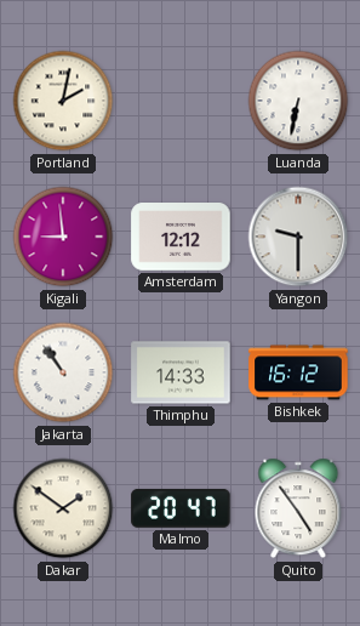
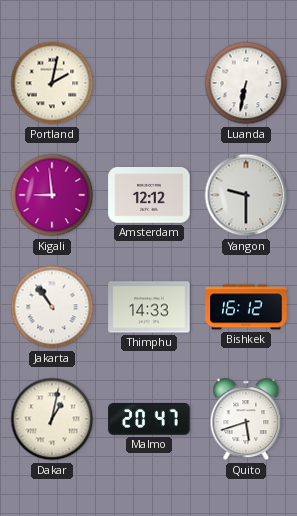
Dakar: 1:51 -> 1:02 (52, 419)
Quito: 4:54 -> 5:42 (246, 419)
